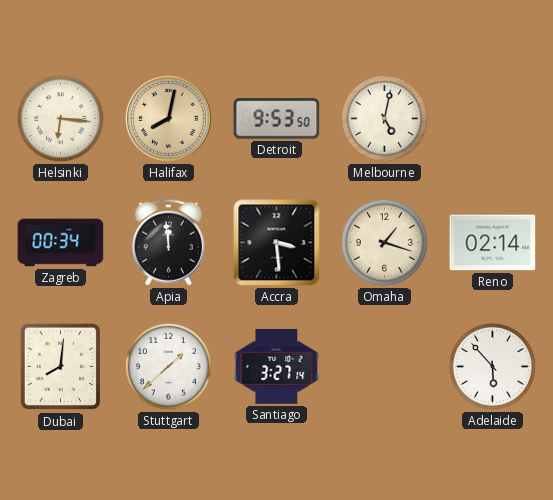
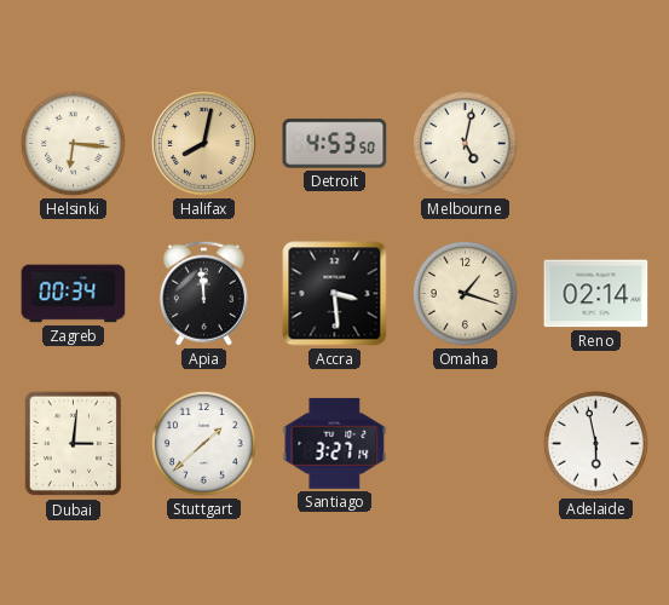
Detroit: 9:53 -> 4:53 (335, 144)
Dubai: 8:01 -> 3:01 (74, 444)
Adelaide: 5:53 -> 5:58 (595, 443)
